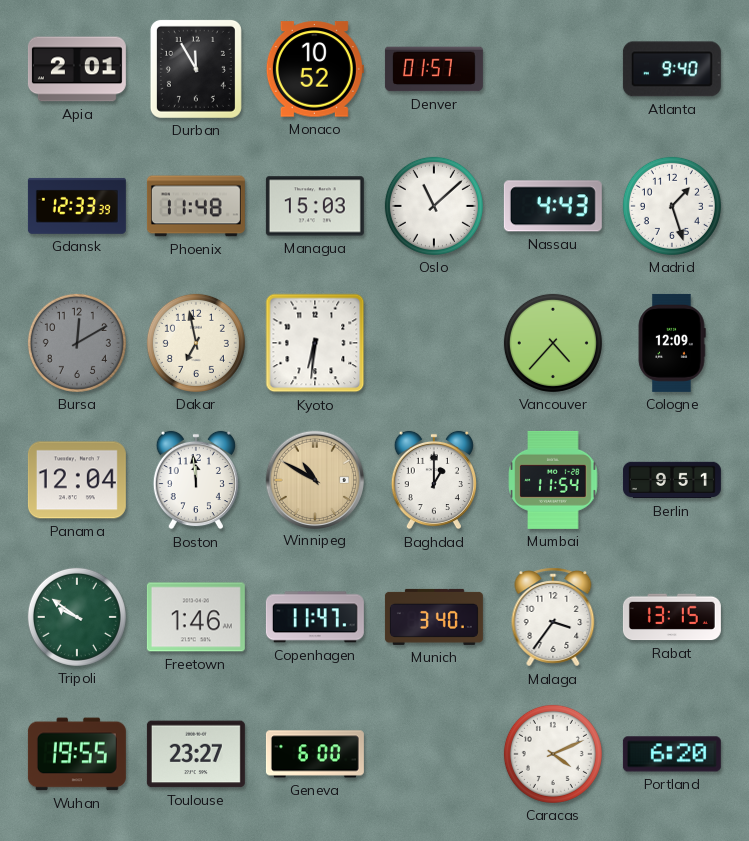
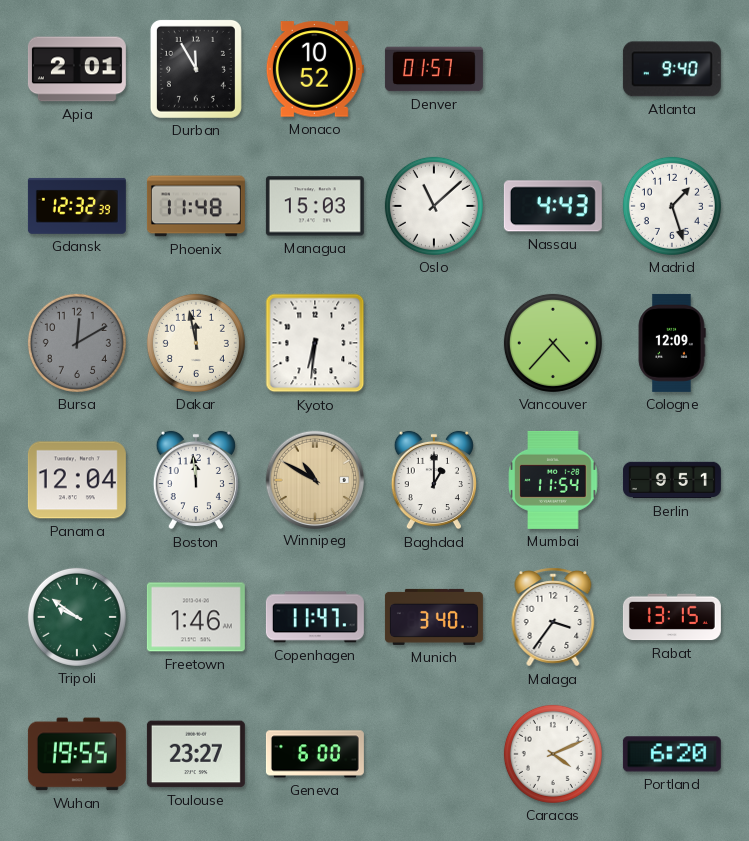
Gdansk: 12:33 -> 12:32 (77, 206)
Dakar: 6:58 -> 11:58 (196, 343)
